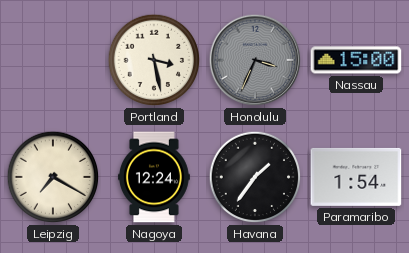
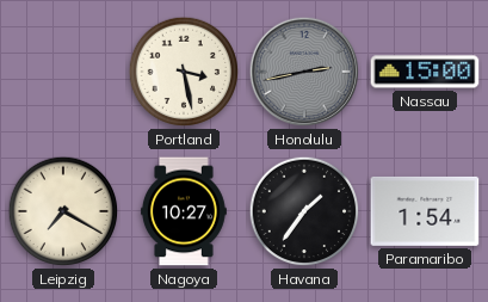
Honolulu: 3:34 -> 2:43 (304, 72)
Nagoya: 12:24 -> 10:27 (184, 211)
